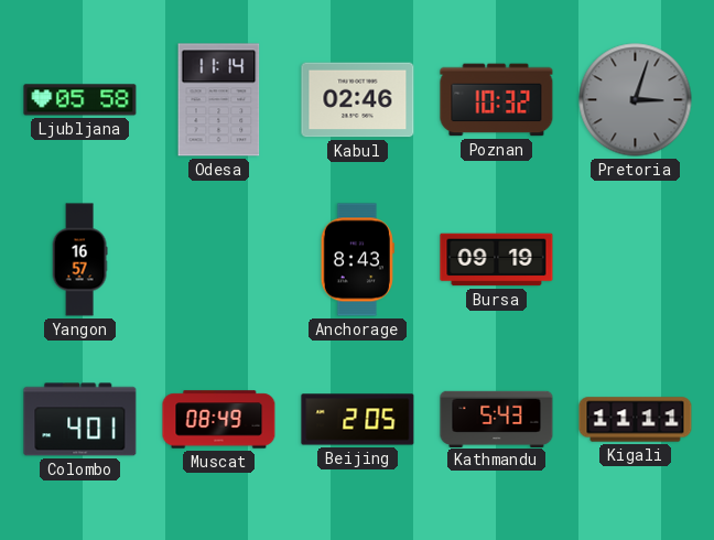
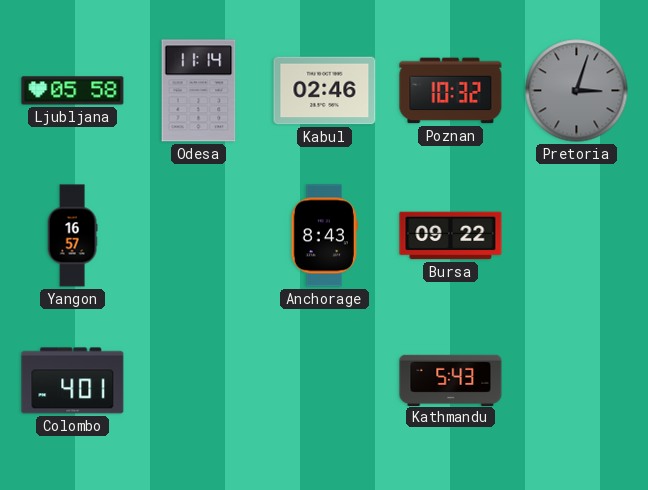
Bursa: 09:19 -> 09:22 (451, 236)
Muscat: 08:49 -> none (219, 420)
Beijing: 2:05 -> none (358, 420)
Kigali: 11:11 -> none (636, 420)
